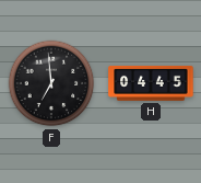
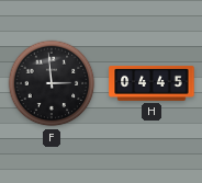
F: 6:59 -> 2:59 (52, 83)
